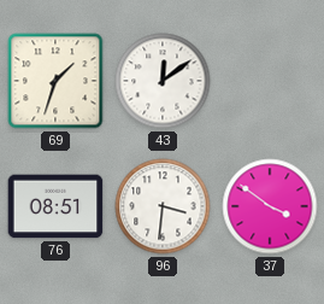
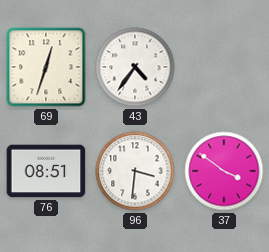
69: 1:33 -> 12:33 (46, 67)
43: 12:09 -> 4:36 (135, 67)
